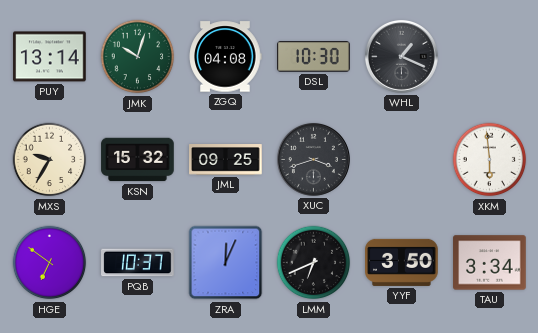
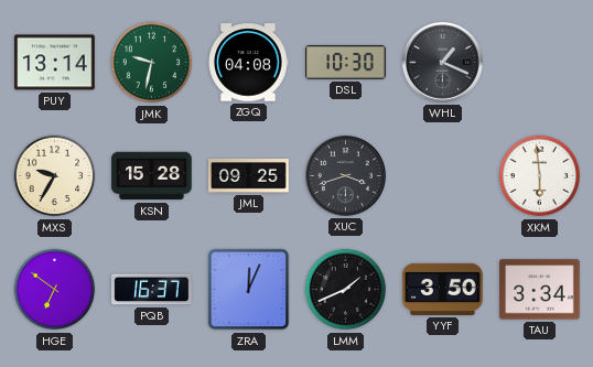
JMK: 10:03 -> 9:32 (152, 63)
KSN: 15:32 -> 15:28 (152, 176)
PQB: 10:37 -> 16:37 (152, 290)
LMM: 6:41 -> 1:41 (346, 290)
